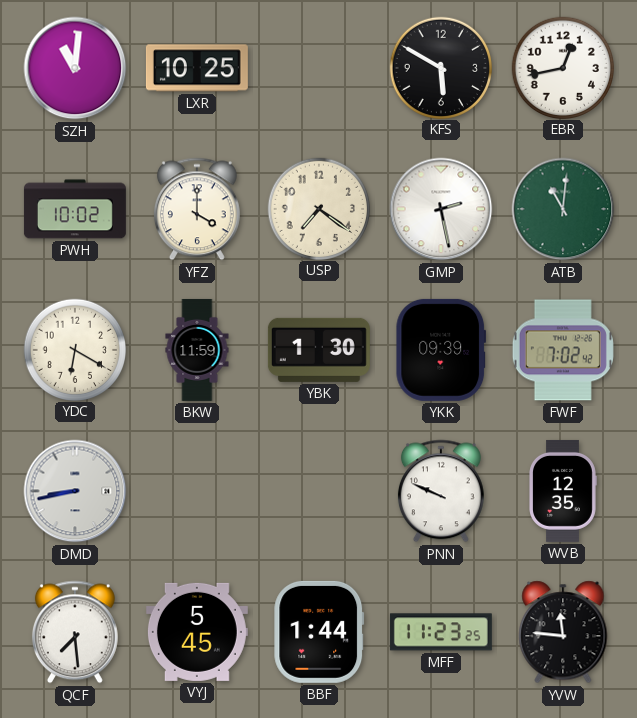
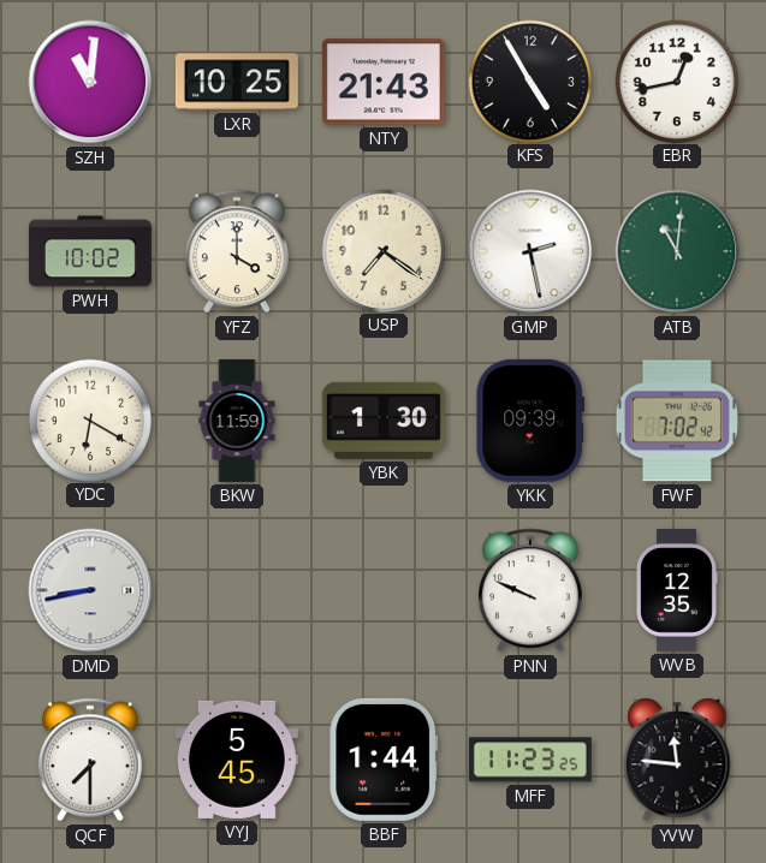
NTY: none -> 21:43 (384, 82)
KFS: 5:50 -> 4:55 (529, 81)
QCF: 7:29 -> 7:30 (90, 760)
